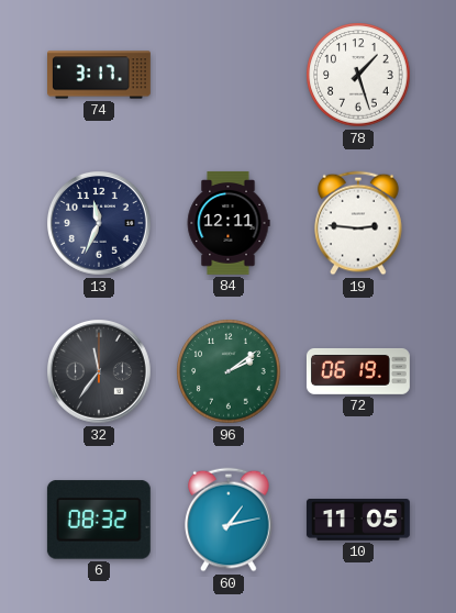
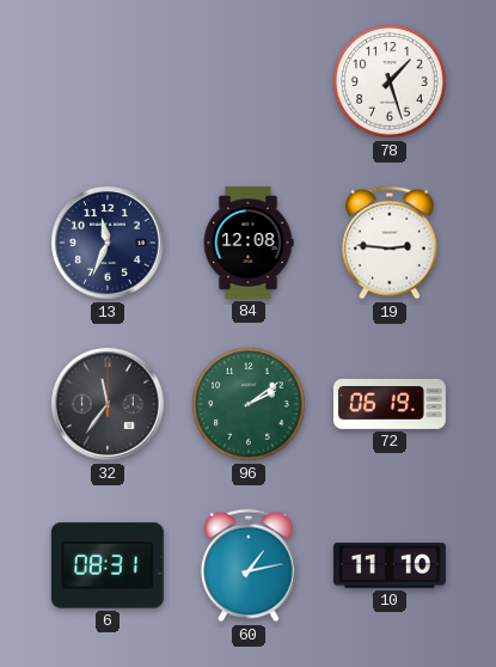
74: 3:17 -> none (100, 75)
84: 12:11 -> 12:08 (249, 243)
6: 08:32 -> 08:31 (108, 565)
10: 11:05 -> 11:10 (390, 565)
